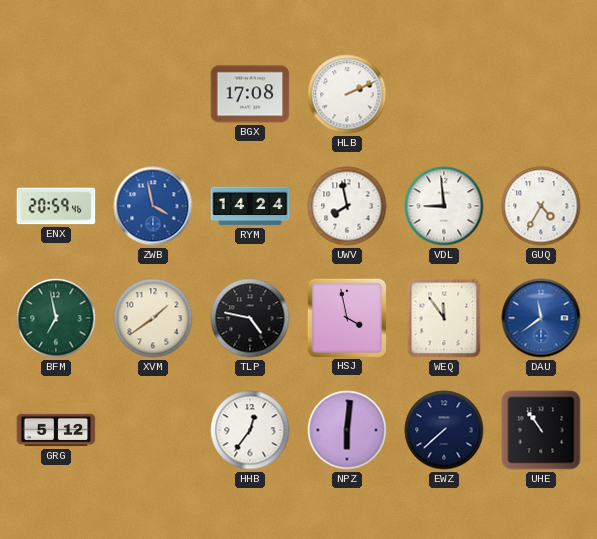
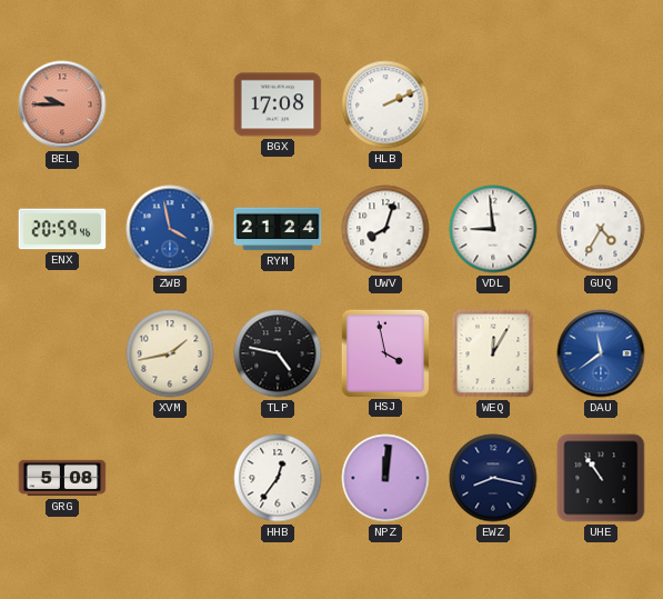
BEL: none -> 9:45 (62, 104)
RYM: 14:24 -> 21:24 (278, 229)
UWV: 7:58 -> 8:03 (385, 229)
BFM: 6:58 -> none (56, 318)
XVM: 1:39 -> 1:43 (170, 353)
WEQ: 11:54 -> 12:05 (493, 353)
GRG: 5:12 -> 5:08 (62, 478)
NPZ: 6:01 -> 12:01 (385, 478)
EWZ: 7:38 -> 8:17 (493, 478)
